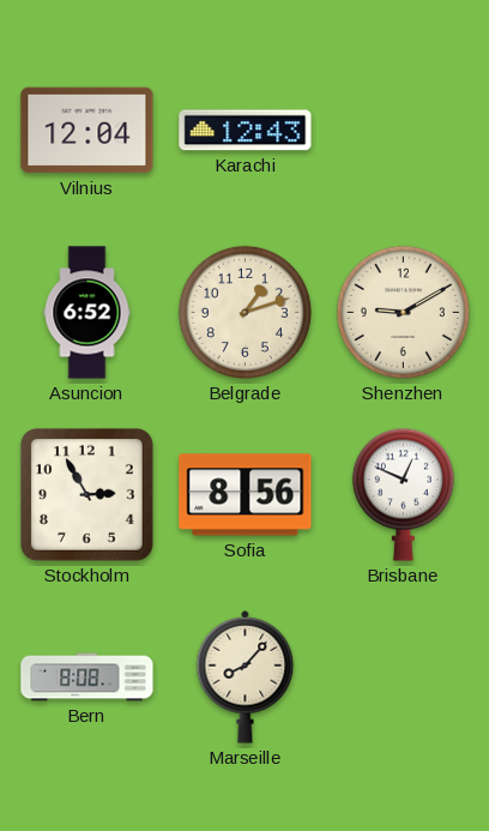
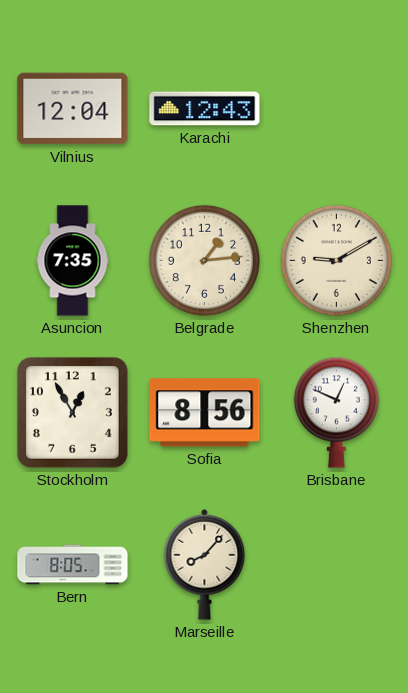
Asuncion: 6:52 -> 7:35 (73, 261)
Belgrade: 1:12 -> 1:14 (204, 260)
Stockholm: 2:55 -> 12:55 (72, 412)
Bern: 8:08 -> 8:05 (73, 565)
